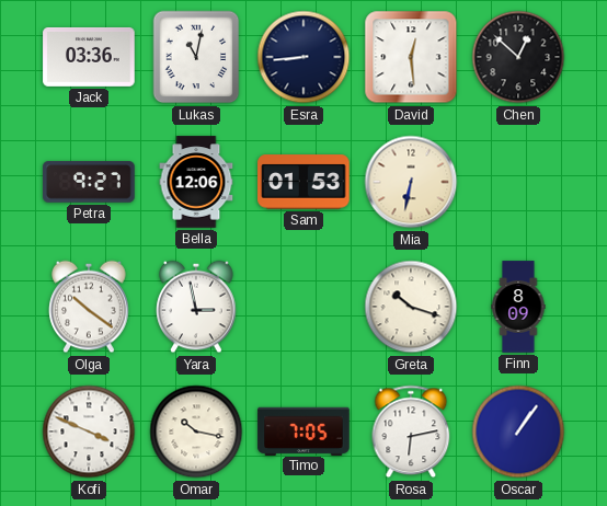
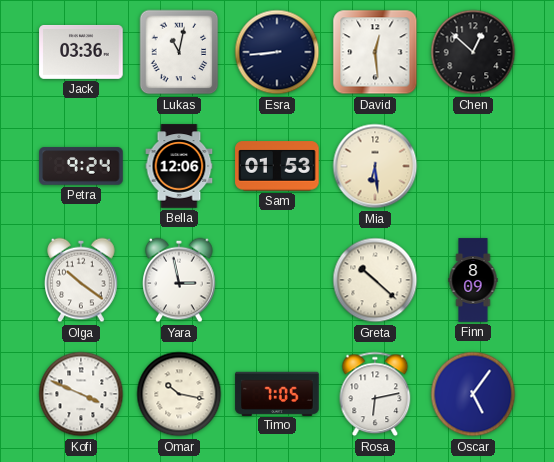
Petra: 9:27 -> 9:24 (81, 166)
Mia: 6:32 -> 6:29 (375, 166)
Greta: 10:18 -> 10:22 (375, 280)
Oscar: 1:06 -> 5:06 (473, 394)
